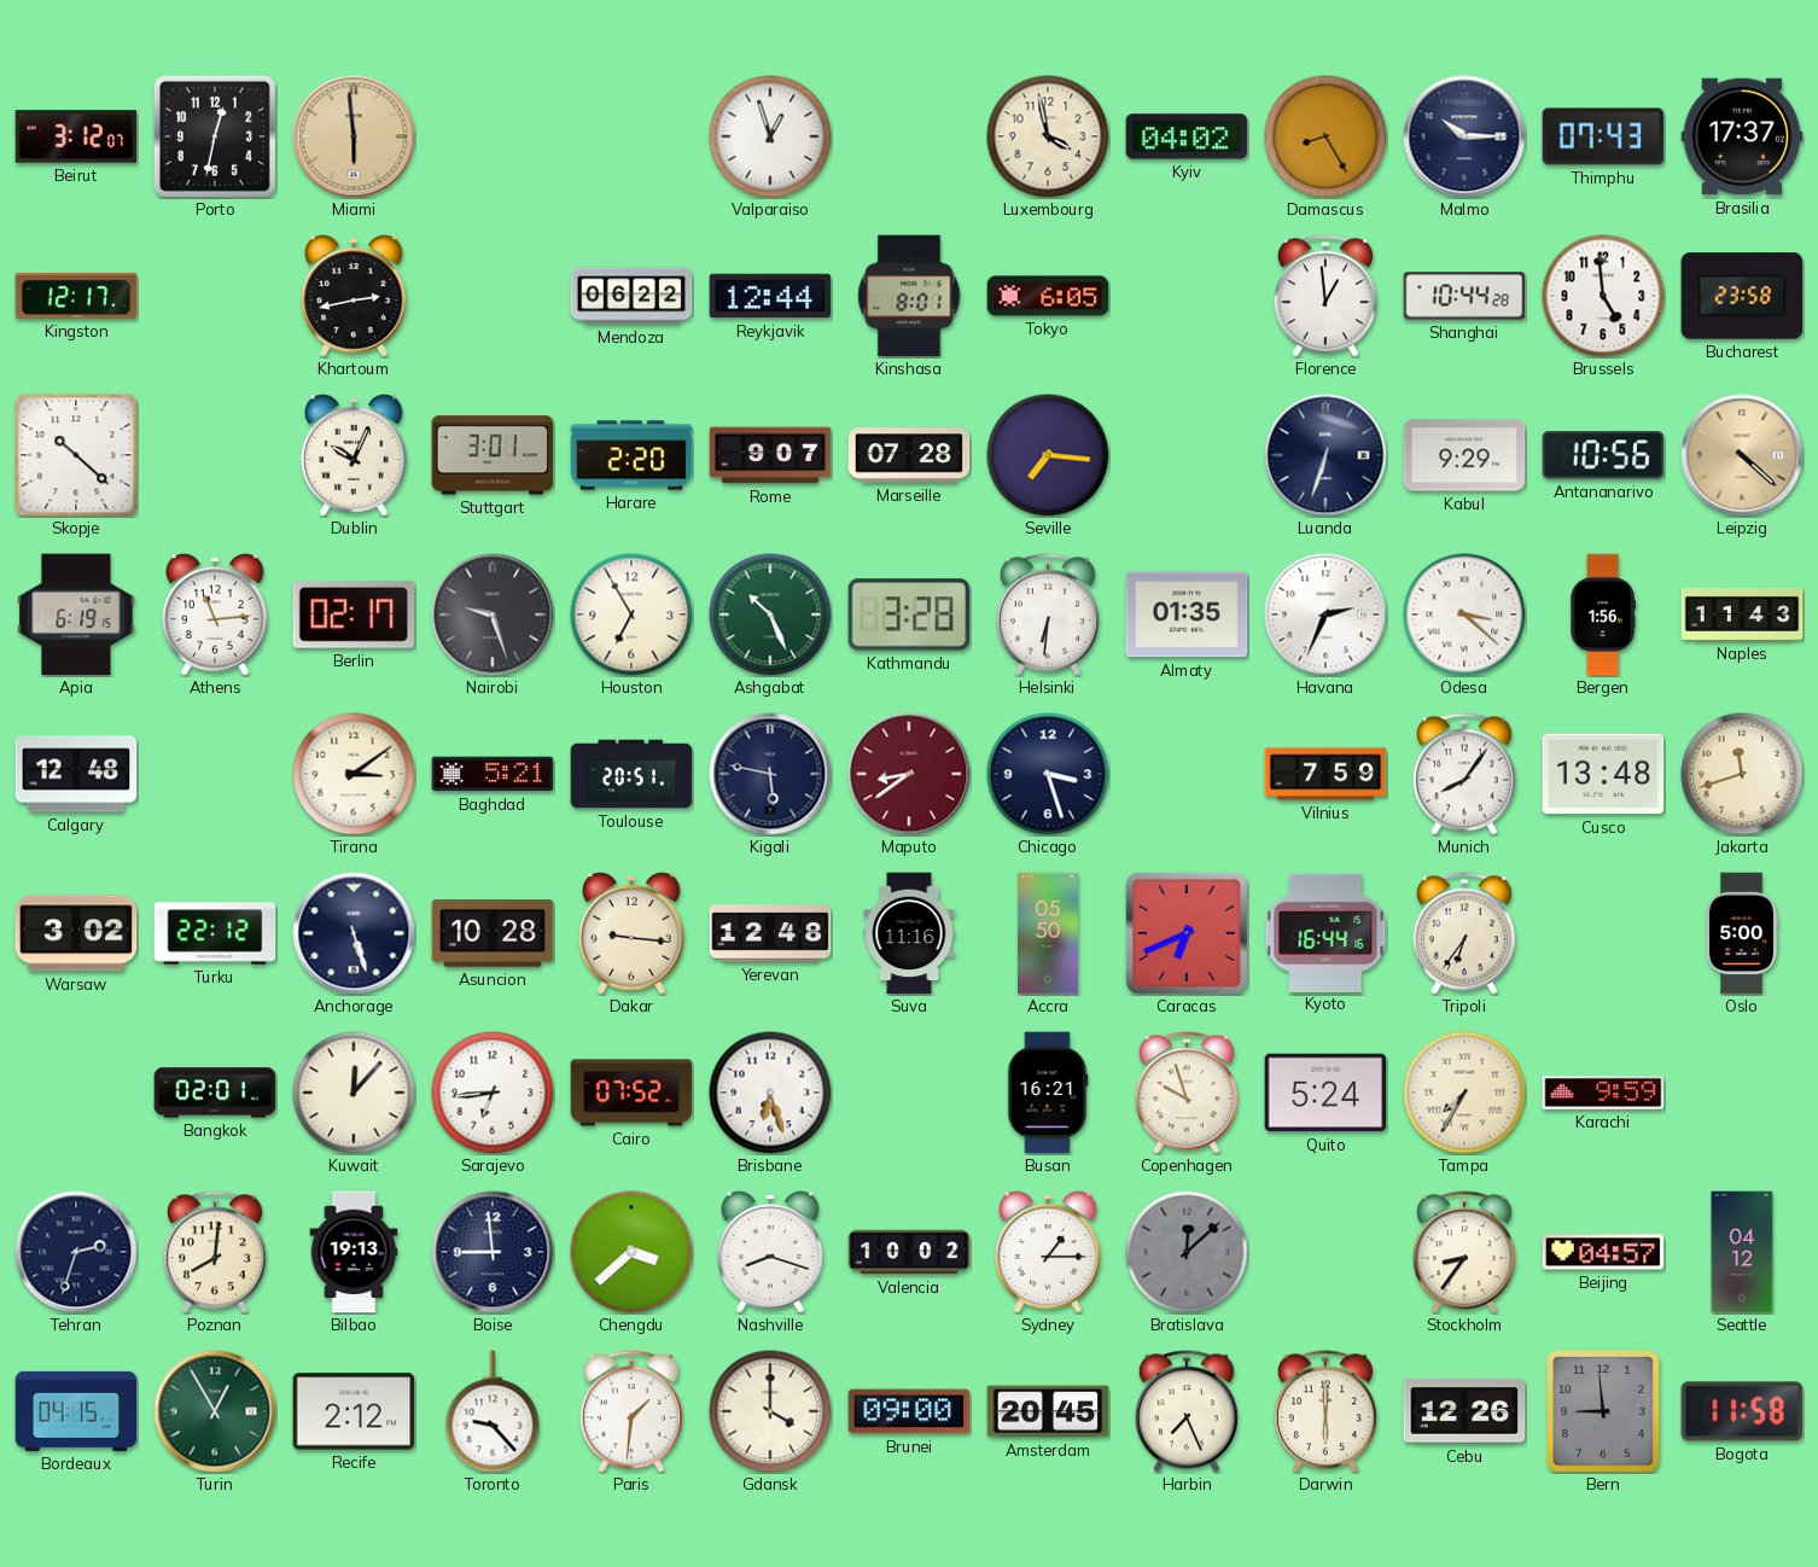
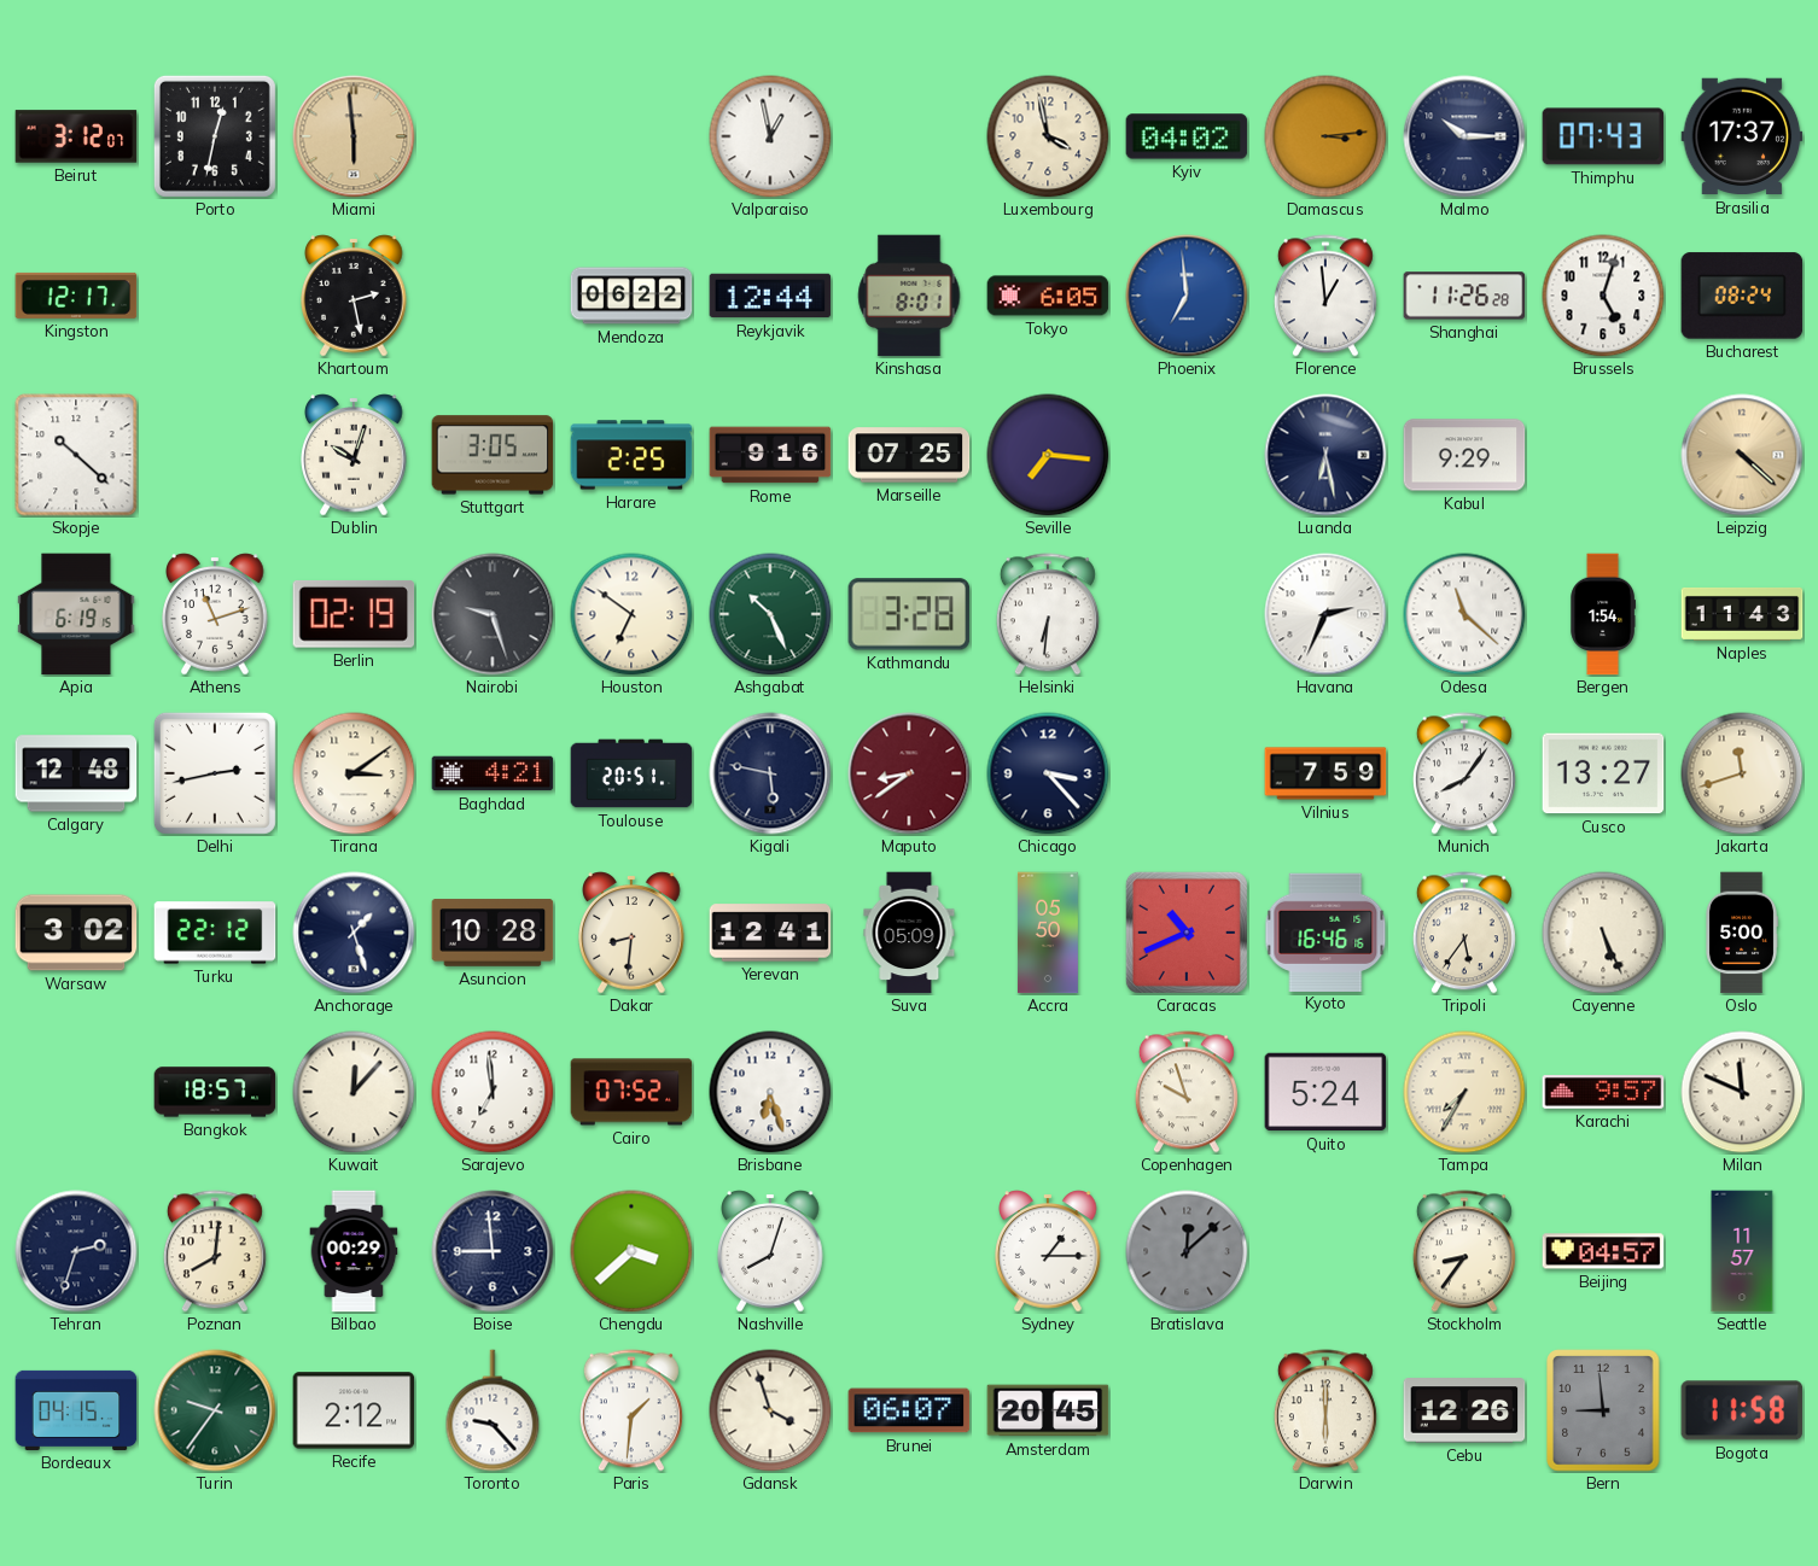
Valparaiso: 12:57 -> 12:58 (770, 136)
Damascus: 8:25 -> 3:14 (1325, 136)
Khartoum: 2:43 -> 2:28 (354, 296)
Phoenix: none -> 6:59 (1187, 296)
Shanghai: 10:44 -> 11:26 (1464, 296)
Brussels: 4:59 -> 5:03 (1603, 296)
Bucharest: 23:58 -> 08:24 (1742, 296)
Dublin: 10:04 -> 10:03 (354, 455)
Stuttgart: 3:01 -> 3:05 (493, 455)
Harare: 2:20 -> 2:25 (631, 455)
Rome: 9:07 -> 9:16 (770, 455)
Marseille: 07:28 -> 07:25 (909, 455)
Luanda: 6:33 -> 6:28 (1325, 455)
Antananarivo: 10:56 -> none (1603, 455)
Athens: 11:14 -> 11:12 (215, 614)
Berlin: 02:17 -> 02:19 (354, 614)
Houston: 6:55 -> 6:51 (631, 614)
Almaty: 01:35 -> none (1187, 614)
Odesa: 3:22 -> 11:22 (1464, 614)
Bergen: 1:56 -> 1:54 (1603, 614)
Delhi: none -> 2:43 (215, 773)
Baghdad: 5:21 -> 4:21 (493, 773)
Chicago: 3:27 -> 3:23 (1048, 773)
Cusco: 13:48 -> 13:27 (1603, 773)
Anchorage: 5:27 -> 1:27 (354, 933)
Dakar: 9:16 -> 8:31 (631, 933)
Yerevan: 12:48 -> 12:41 (770, 933)
Suva: 11:16 -> 05:09 (909, 933)
Caracas: 6:41 -> 10:41 (1187, 933)
Kyoto: 16:44 -> 16:46 (1325, 931)
Tripoli: 6:36 -> 5:36 (1464, 933)
Cayenne: none -> 5:26 (1603, 933)
Bangkok: 02:01 -> 18:57 (215, 1092)
Sarajevo: 6:44 -> 6:59 (493, 1092)
Busan: 16:21 -> none (1048, 1093)
Karachi: 9:59 -> 9:57 (1603, 1092)
Milan: none -> 11:49 (1742, 1092)
Bilbao: 19:13 -> 00:29 (354, 1251)
Nashville: 8:18 -> 8:03 (770, 1251)
Valencia: 10:02 -> none (909, 1252)
Seattle: 04:12 -> 11:57 (1742, 1251)
Turin: 12:55 -> 9:36 (215, 1410)
Gdansk: 4:00 -> 3:57 (770, 1410)
Brunei: 09:00 -> 06:07 (909, 1410)
Harbin: 7:26 -> none (1187, 1411)
